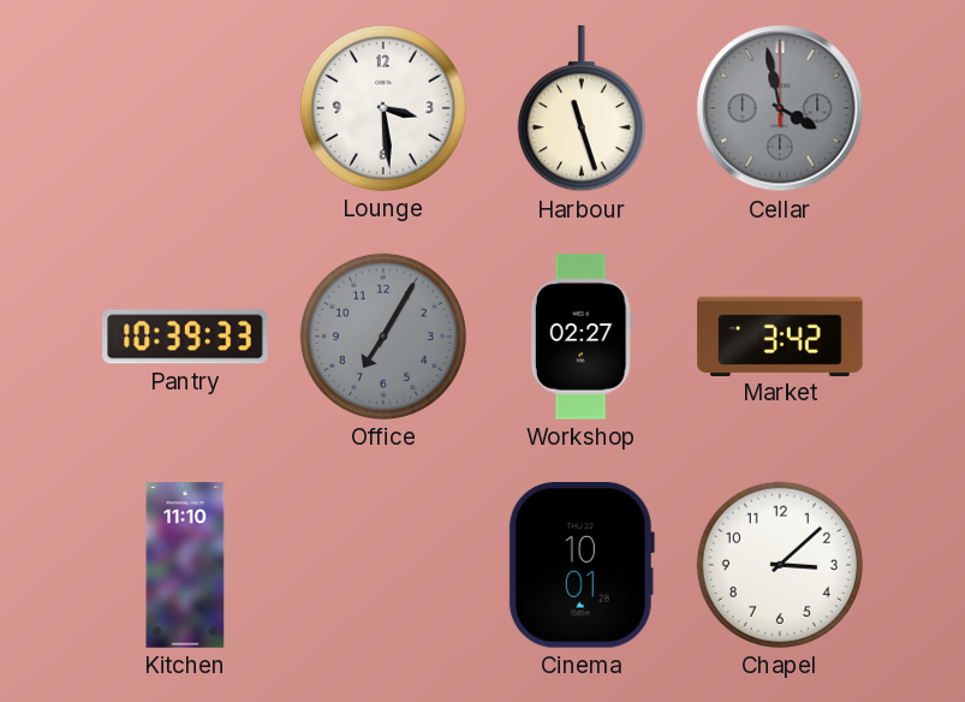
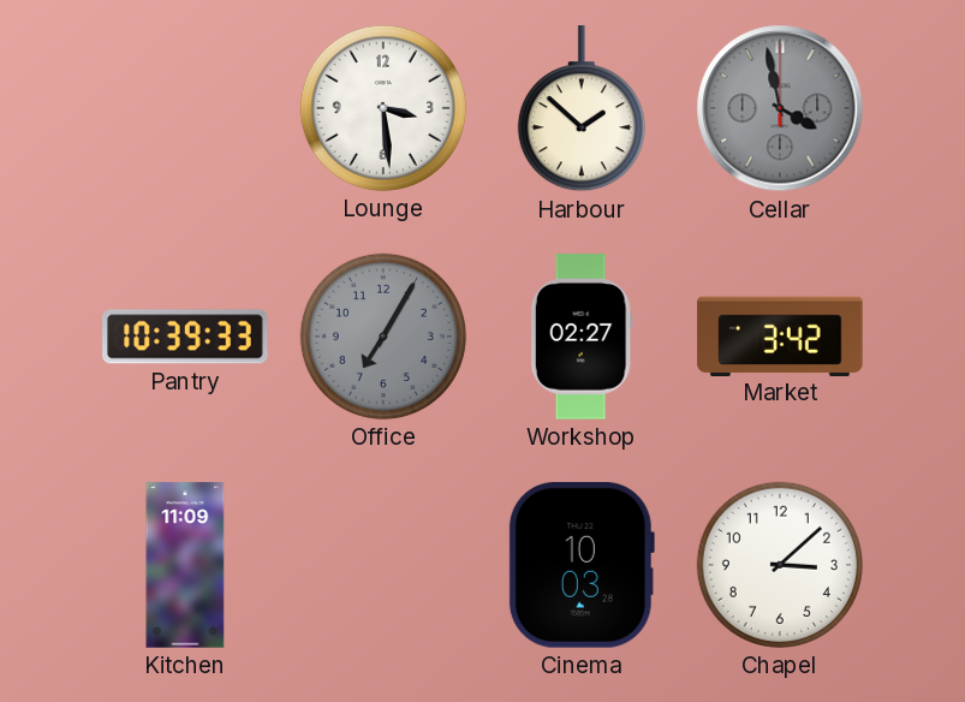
Harbour: 11:27 -> 1:52 (582, 109)
Kitchen: 11:10 -> 11:09 (185, 565)
Cinema: 10:01 -> 10:03 (582, 566)
